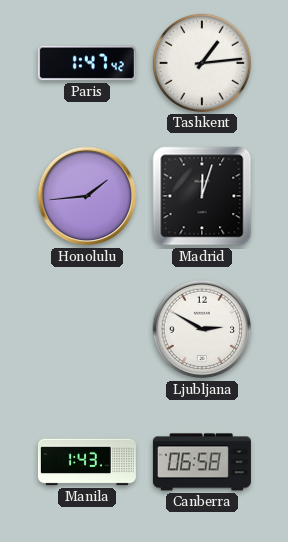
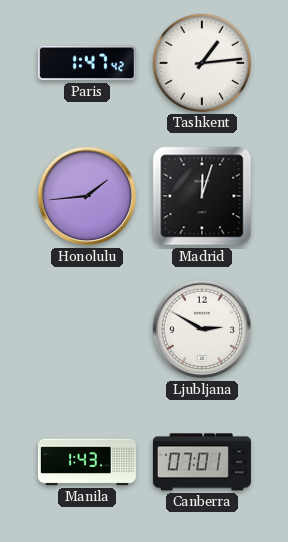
Canberra: 06:58 -> 07:01 (202, 462)
